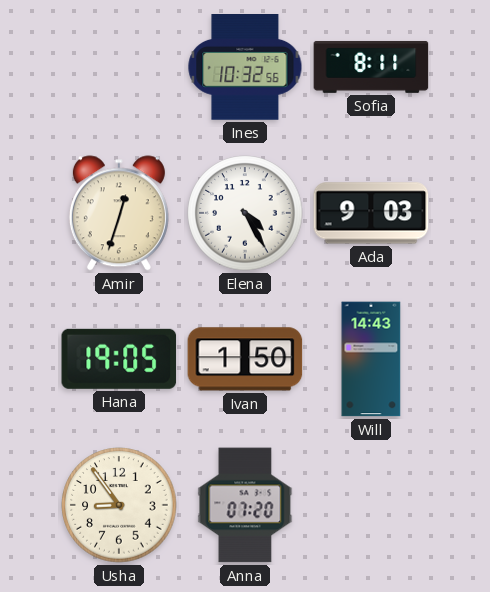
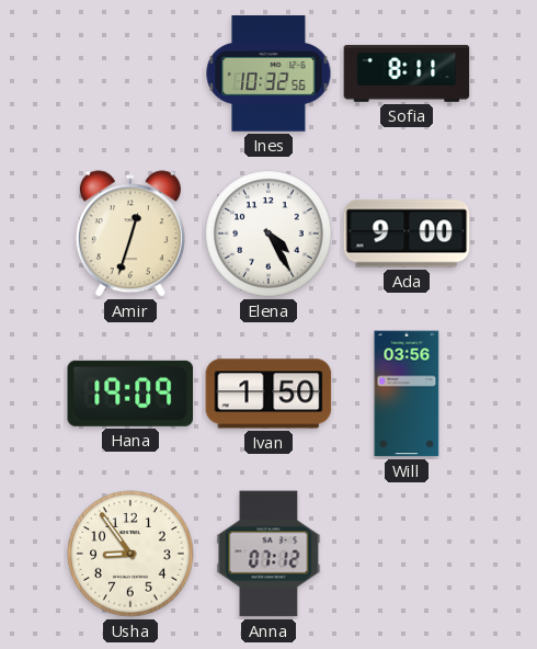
Ada: 9:03 -> 9:00 (407, 234)
Hana: 19:05 -> 19:09 (130, 394)
Will: 14:43 -> 03:56 (407, 394)
Anna: 07:20 -> 07:12 (268, 554)
